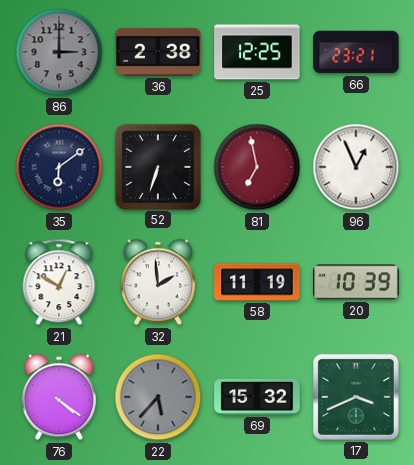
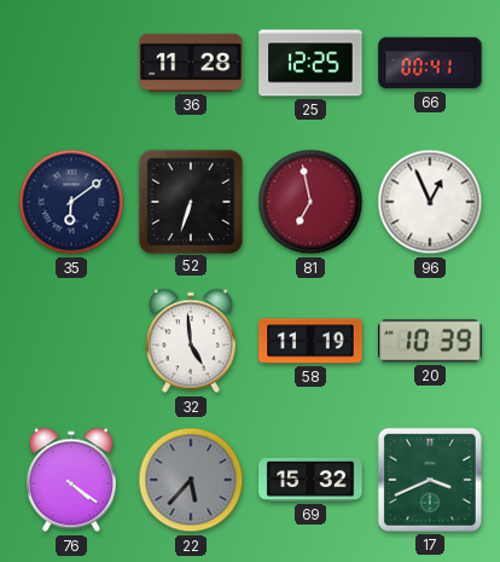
86: 3:00 -> none (59, 52)
36: 2:38 -> 11:28 (191, 63)
66: 23:21 -> 00:41 (430, 63)
21: 12:50 -> none (59, 282)
32: 1:59 -> 4:59 (191, 341)
